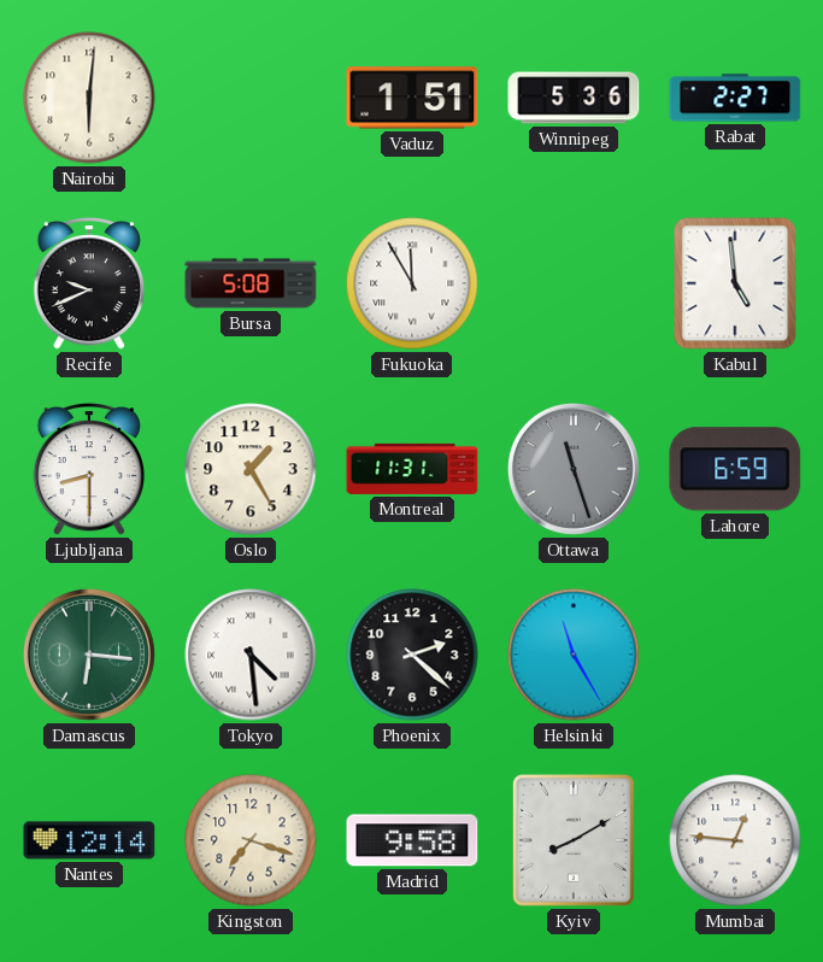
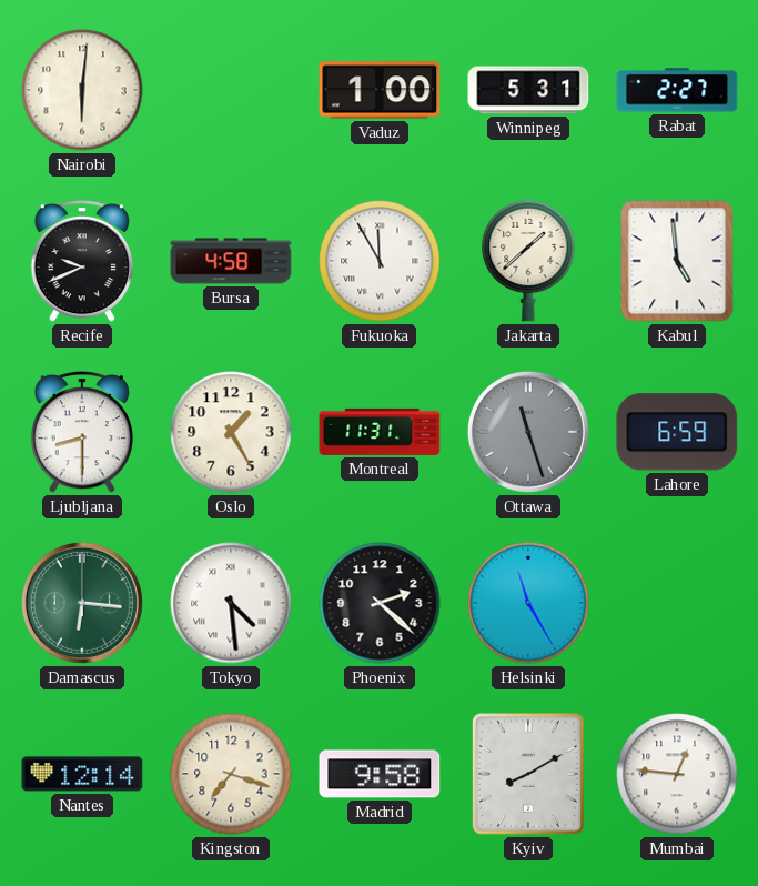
Vaduz: 1:51 -> 1:00 (380, 90)
Winnipeg: 5:36 -> 5:31 (528, 90)
Bursa: 5:08 -> 4:58 (231, 261)
Jakarta: none -> 1:38 (528, 261)
